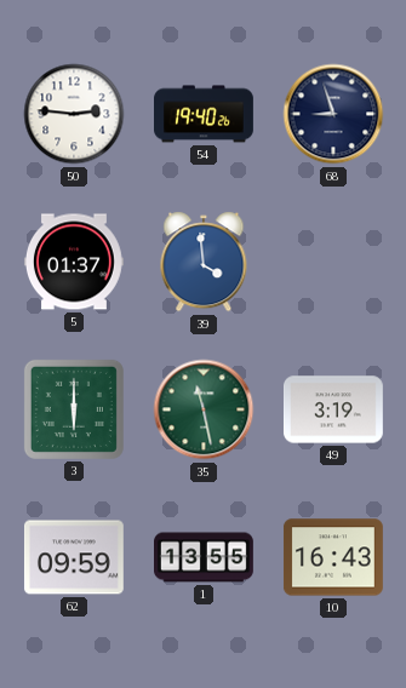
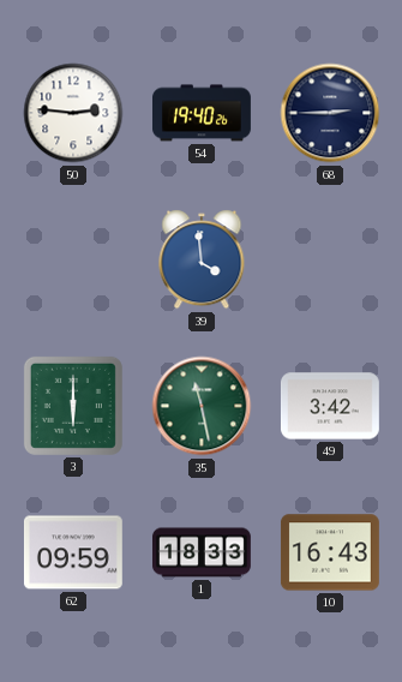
68: 8:57 -> 2:45 (330, 113)
5: 01:37 -> none (74, 262)
49: 3:19 -> 3:42 (330, 406)
1: 13:55 -> 18:33 (203, 552)
